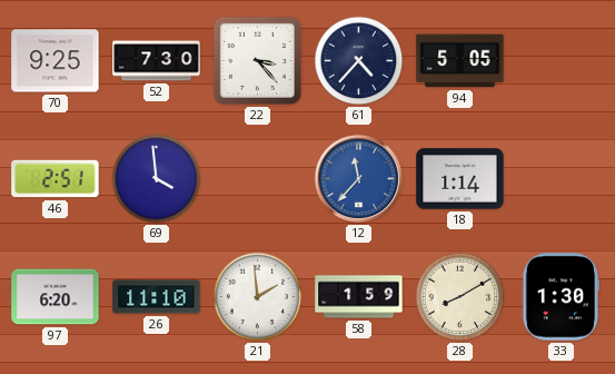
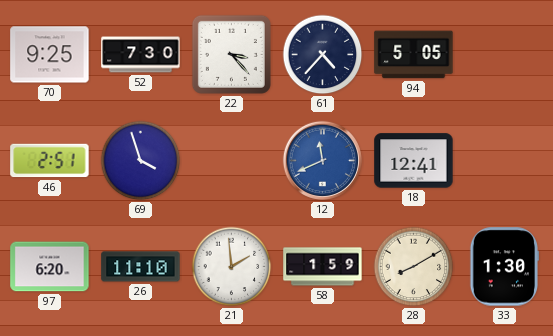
69: 3:59 -> 3:57 (141, 161)
12: 11:37 -> 11:41 (322, 160)
18: 1:14 -> 12:41 (414, 161)
